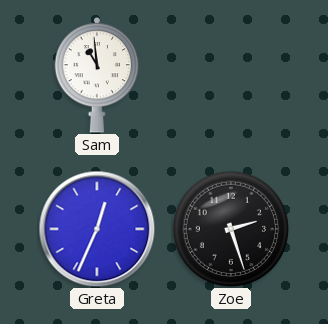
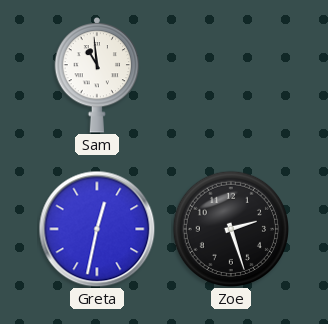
Greta: 12:34 -> 12:32 (97, 229)
